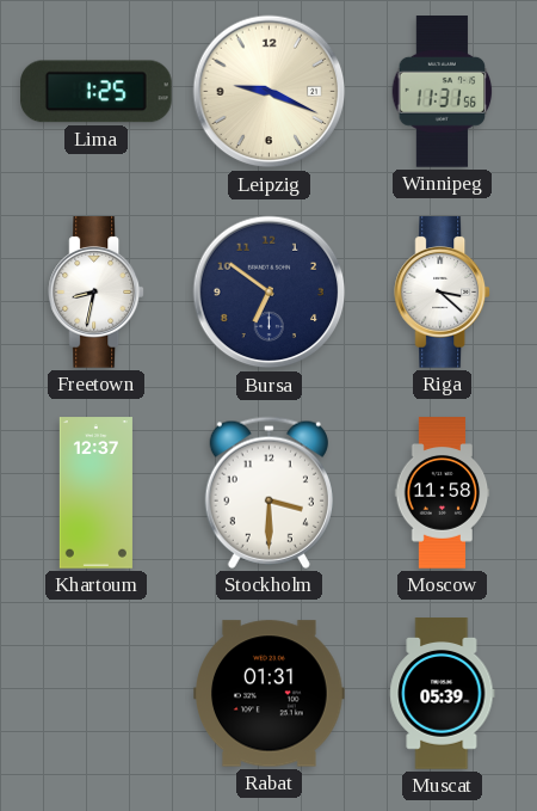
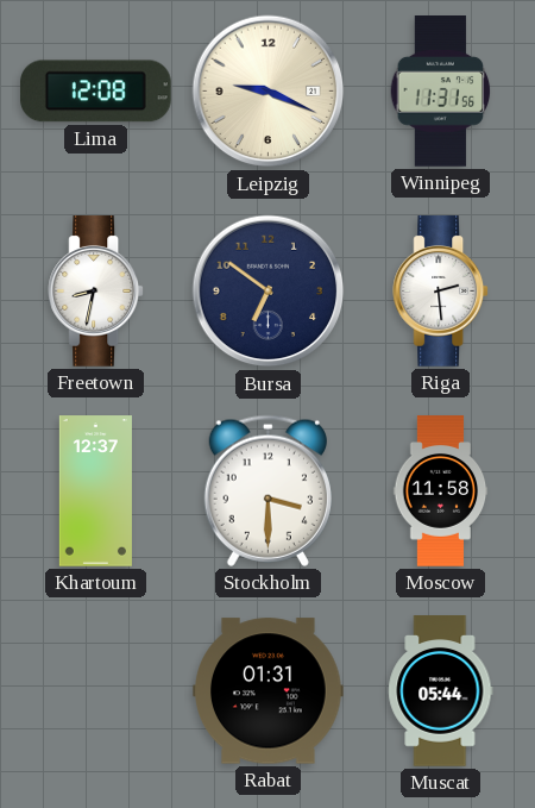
Lima: 1:25 -> 12:08 (96, 92)
Riga: 3:22 -> 2:29 (441, 292)
Muscat: 05:39 -> 05:44 (441, 691)
